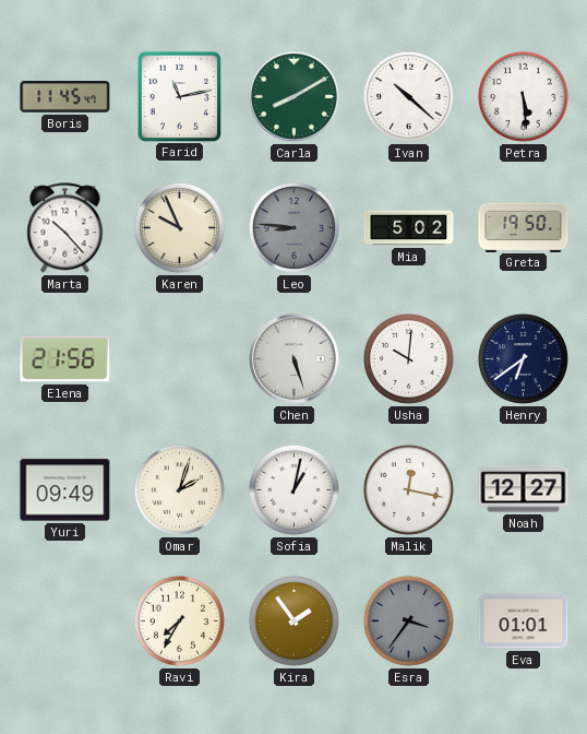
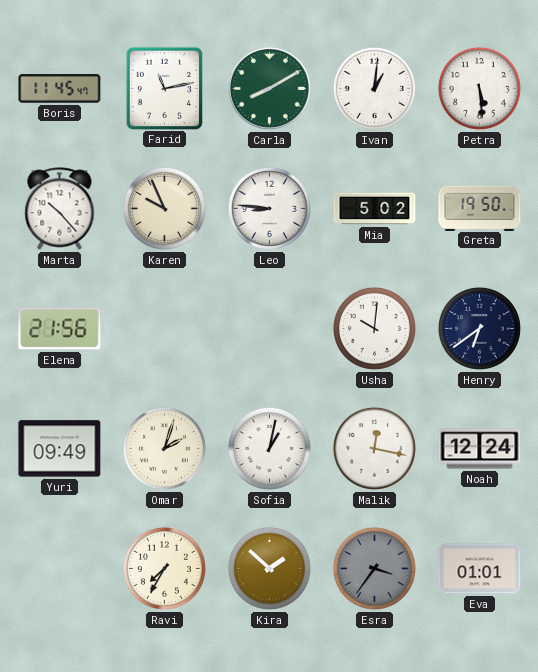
Ivan: 10:22 -> 1:01 (374, 88)
Leo dial: grey -> white (269, 208)
Chen: 5:27 -> none (295, 359)
Noah: 12:27 -> 12:24 (480, 449)
Kira: 1:54 -> 1:52 (269, 568)
